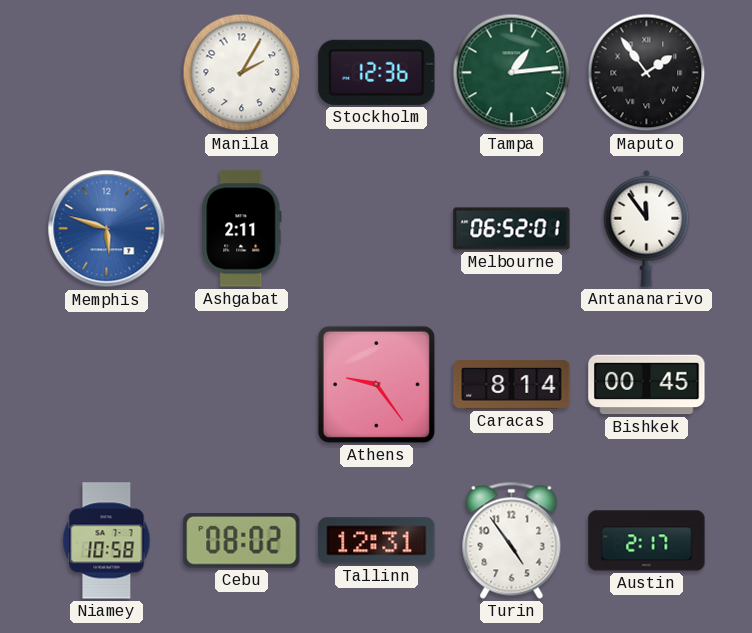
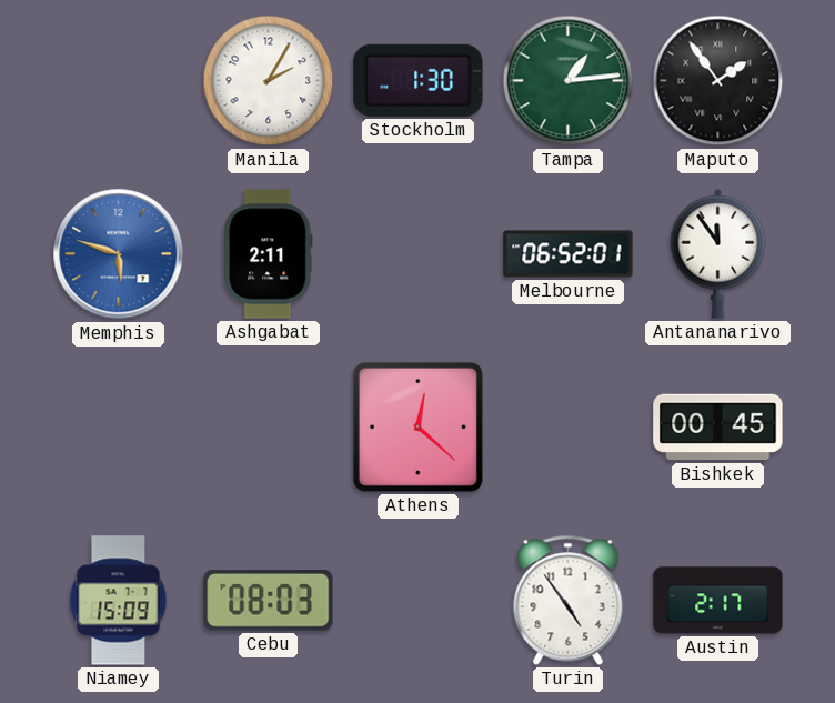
Stockholm: 12:36 -> 1:30 (419, 80)
Athens: 9:24 -> 12:22 (417, 426)
Caracas: 8:14 -> none (512, 385)
Niamey: 10:58 -> 15:09 (119, 601)
Cebu: 08:02 -> 08:03 (269, 601)
Tallinn: 12:31 -> none (377, 541)
